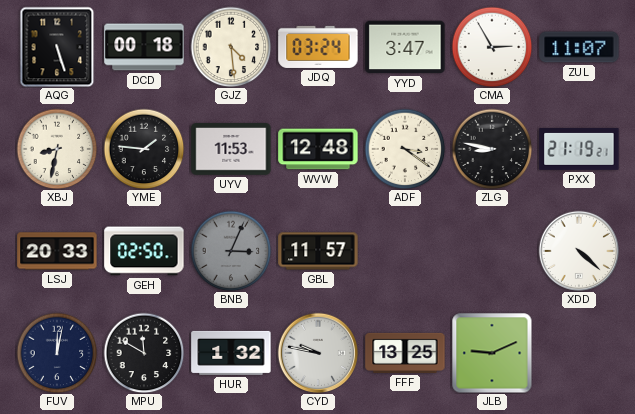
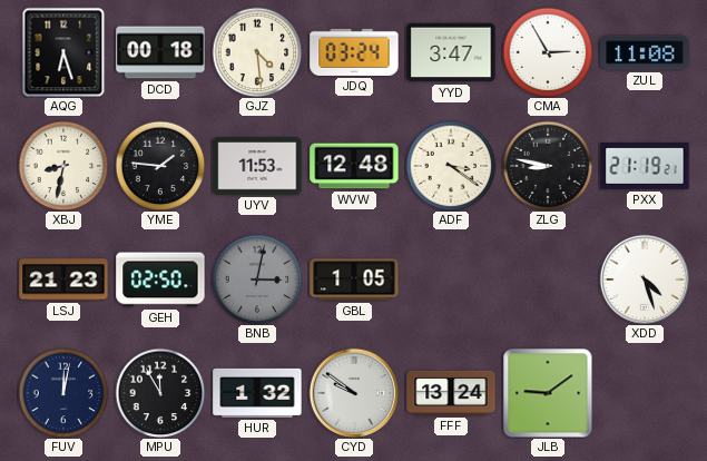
AQG: 5:27 -> 6:27 (63, 52)
ZUL: 11:07 -> 11:08 (645, 52)
LSJ: 20:33 -> 21:23 (63, 279)
BNB: 3:04 -> 3:02 (257, 279)
GBL: 11:57 -> 1:05 (354, 279)
XDD: 4:22 -> 4:27 (645, 279)
MPU: 11:50 -> 11:55 (160, 393)
CYD: 9:47 -> 9:51 (354, 393)
FFF: 13:25 -> 13:24 (451, 393)
JLB: 9:11 -> 9:09 (548, 393)
